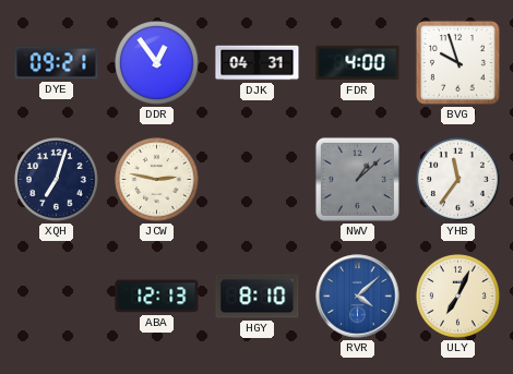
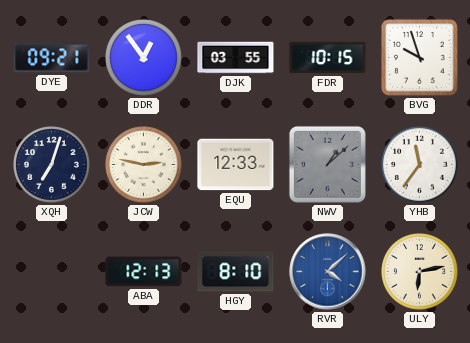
DJK: 04:31 -> 03:55 (236, 58)
FDR: 4:00 -> 10:15 (328, 58)
EQU: none -> 12:33 (236, 165)
ULY: 7:04 -> 6:13 (420, 272)
